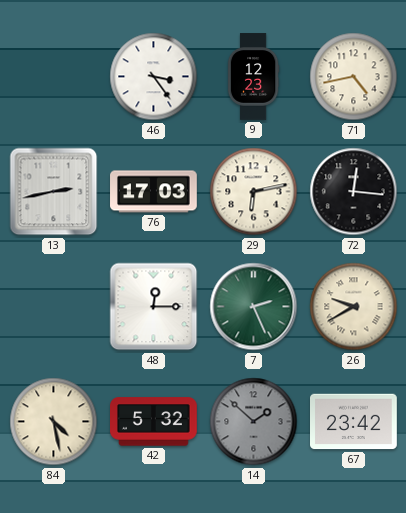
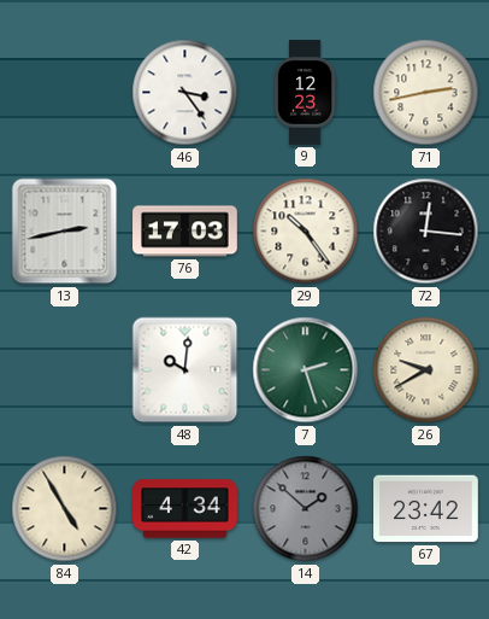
71: 4:43 -> 2:43 (426, 93)
29: 6:13 -> 10:24 (306, 232)
48: 12:15 -> 10:01 (185, 370)
7: 2:26 -> 2:27 (306, 370)
84: 4:28 -> 4:55 (65, 509)
42: 5:32 -> 4:34 (185, 509)
